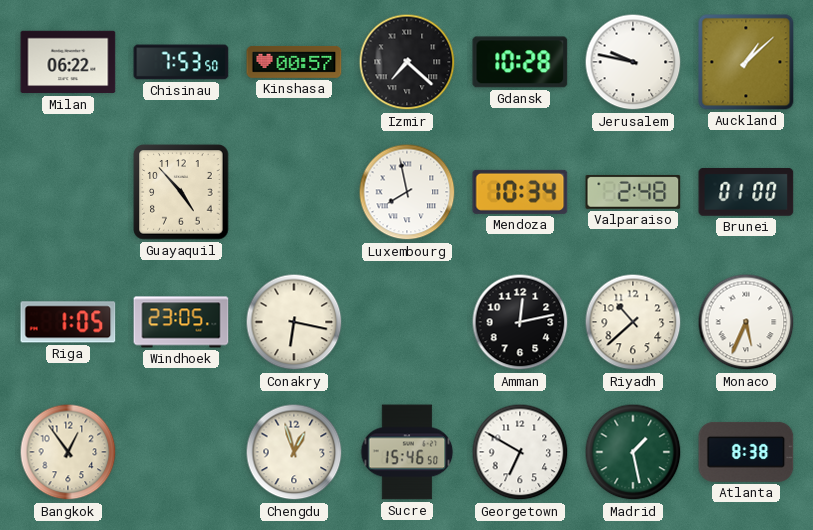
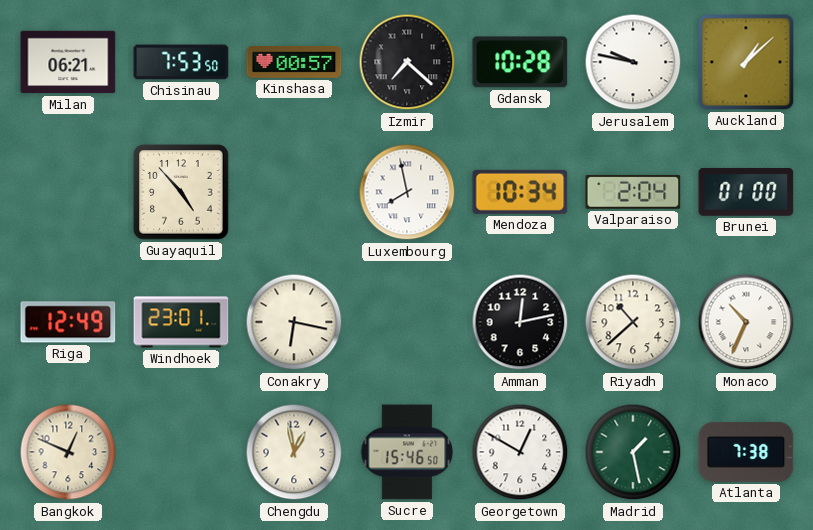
Milan: 06:22 -> 06:21 (68, 62)
Valparaiso: 2:48 -> 2:04 (633, 192)
Riga: 1:05 -> 12:49 (68, 322)
Windhoek: 23:05 -> 23:01 (181, 322)
Monaco: 5:34 -> 10:34 (746, 322)
Bangkok: 12:54 -> 12:49 (68, 452)
Chengdu: 12:57 -> 12:58 (294, 452)
Georgetown: 6:50 -> 12:50 (520, 452)
Atlanta: 8:38 -> 7:38 (746, 452)
